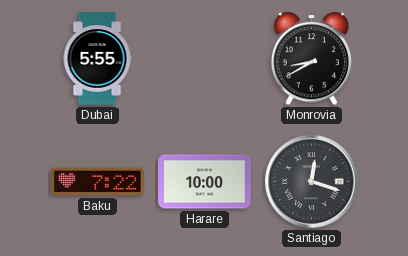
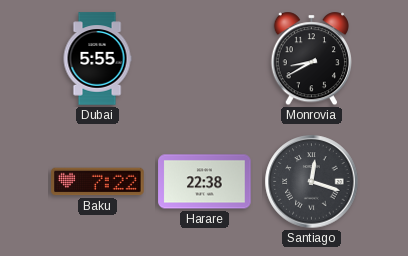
Harare: 10:00 -> 22:38 (205, 182)
